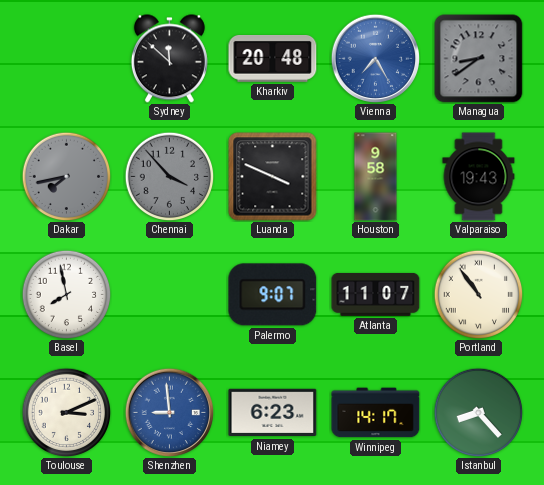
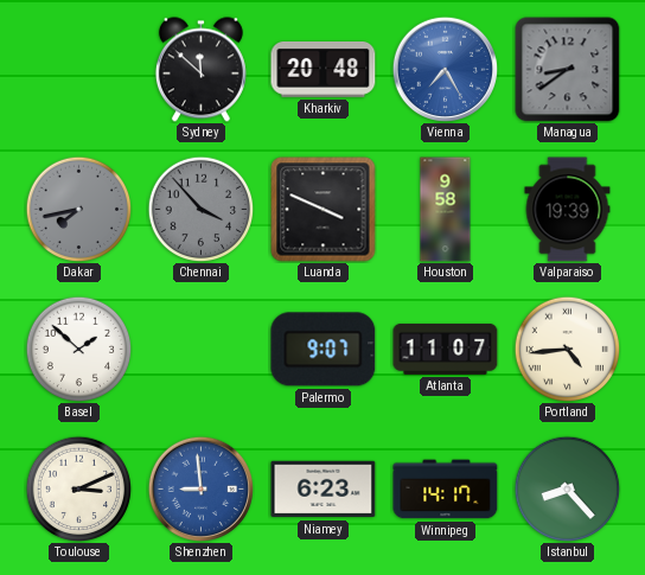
Valparaiso: 19:43 -> 19:39 (568, 210)
Basel: 7:58 -> 1:52 (78, 349)
Portland: 10:54 -> 4:44 (567, 349)
